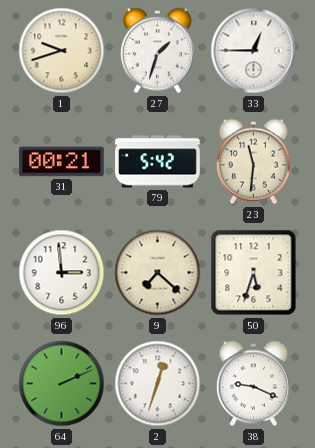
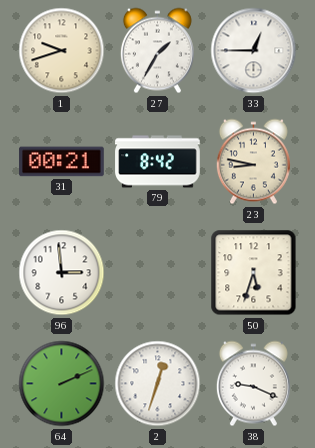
27: 1:33 -> 1:35 (157, 51)
79: 5:42 -> 8:42 (158, 162)
23: 11:31 -> 8:47 (253, 162)
9: 7:22 -> none (158, 273)
